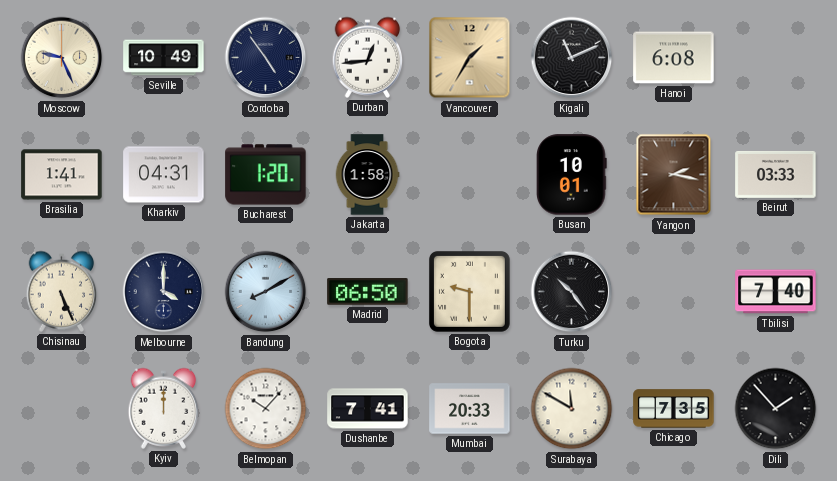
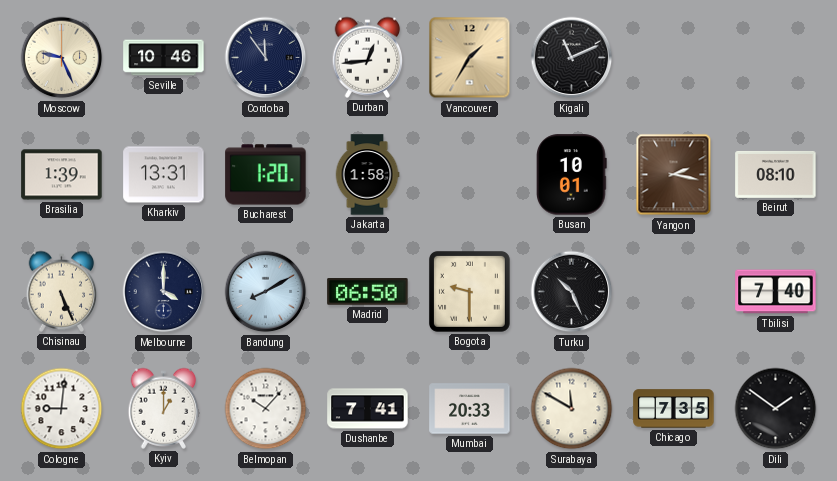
Seville: 10:49 -> 10:46 (164, 58)
Cordoba: 4:54 -> 11:54 (266, 58)
Hanoi: 6:08 -> none (674, 58)
Brasilia: 1:41 -> 1:39 (62, 175)
Kharkiv: 04:31 -> 13:31 (164, 175)
Beirut: 03:33 -> 08:10 (776, 174)
Turku: 10:24 -> 10:26 (572, 292)
Cologne: none -> 9:01 (62, 409)
Kyiv: 12:00 -> 1:00 (164, 408)
Dili: 1:53 -> 1:51 (776, 409)
